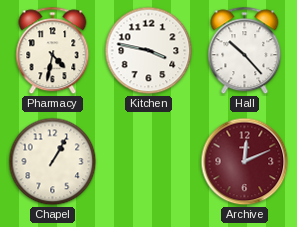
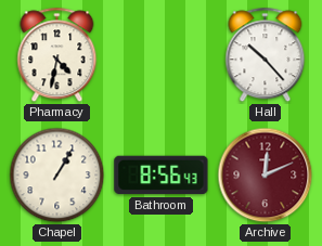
Kitchen: 3:47 -> none (149, 51)
Bathroom: none -> 8:56 (162, 176)
